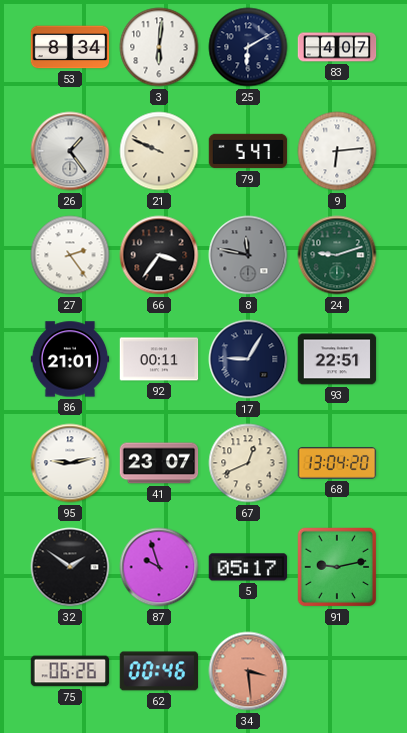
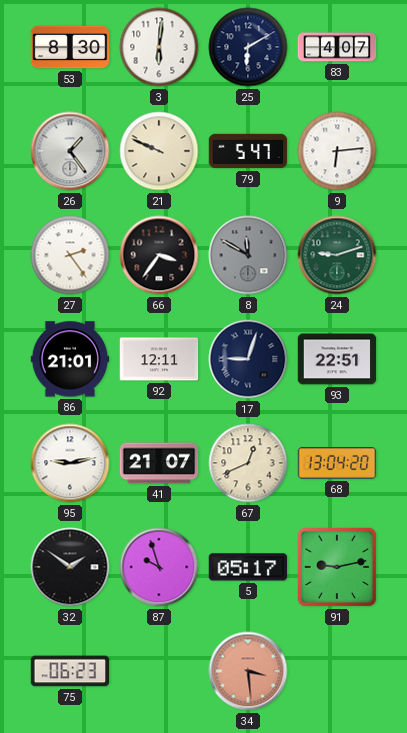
53: 8:34 -> 8:30 (70, 47)
8: 11:47 -> 11:50 (248, 255)
92: 00:11 -> 12:11 (159, 359)
17: 9:05 -> 9:03 (248, 359)
41: 23:07 -> 21:07 (159, 463)
75: 06:26 -> 06:23 (70, 671)
62: 00:46 -> none (159, 671)
